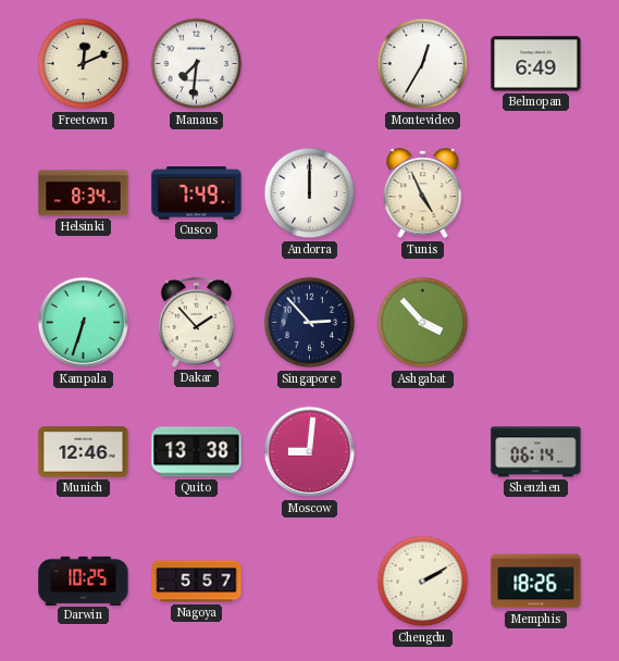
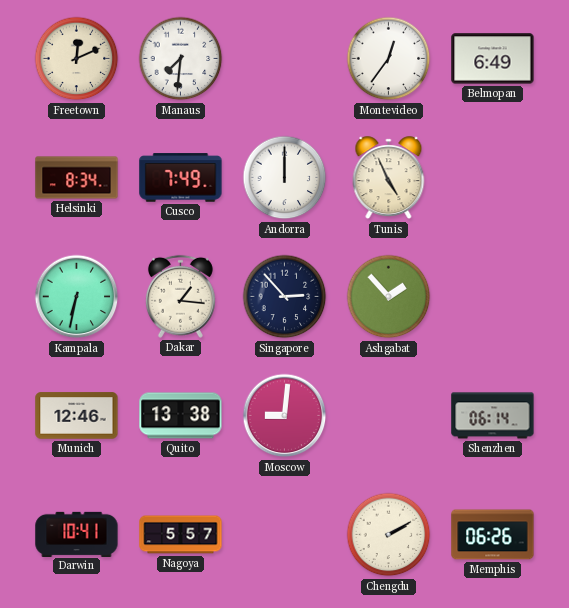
Montevideo: 12:35 -> 12:36 (389, 59)
Kampala: 6:33 -> 6:32 (77, 297)
Dakar: 1:53 -> 1:16 (180, 296)
Ashgabat: 3:53 -> 1:53 (389, 297)
Darwin: 10:25 -> 10:41 (77, 534)
Memphis: 18:26 -> 06:26 (493, 535)
